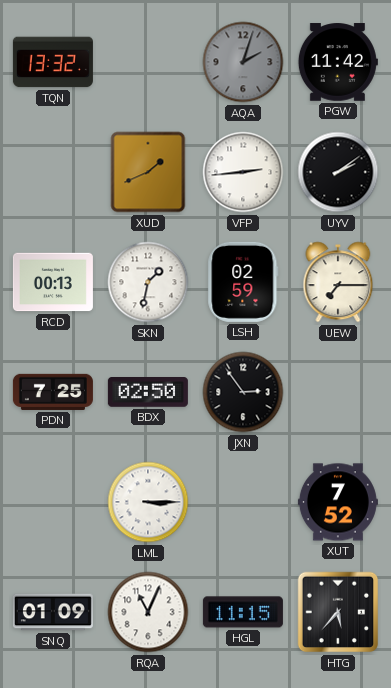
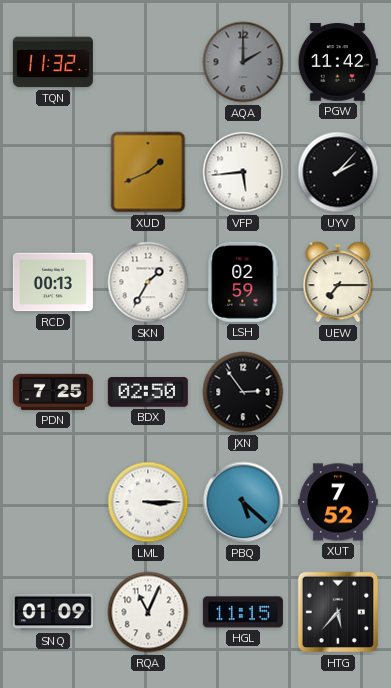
TQN: 13:32 -> 11:32 (53, 62)
AQA: 2:03 -> 2:00 (243, 62)
VFP: 2:44 -> 5:44 (243, 172)
UYV: 2:09 -> 2:07 (338, 172)
SKN: 1:32 -> 1:35 (148, 282)
PBQ: none -> 5:22 (243, 502)
